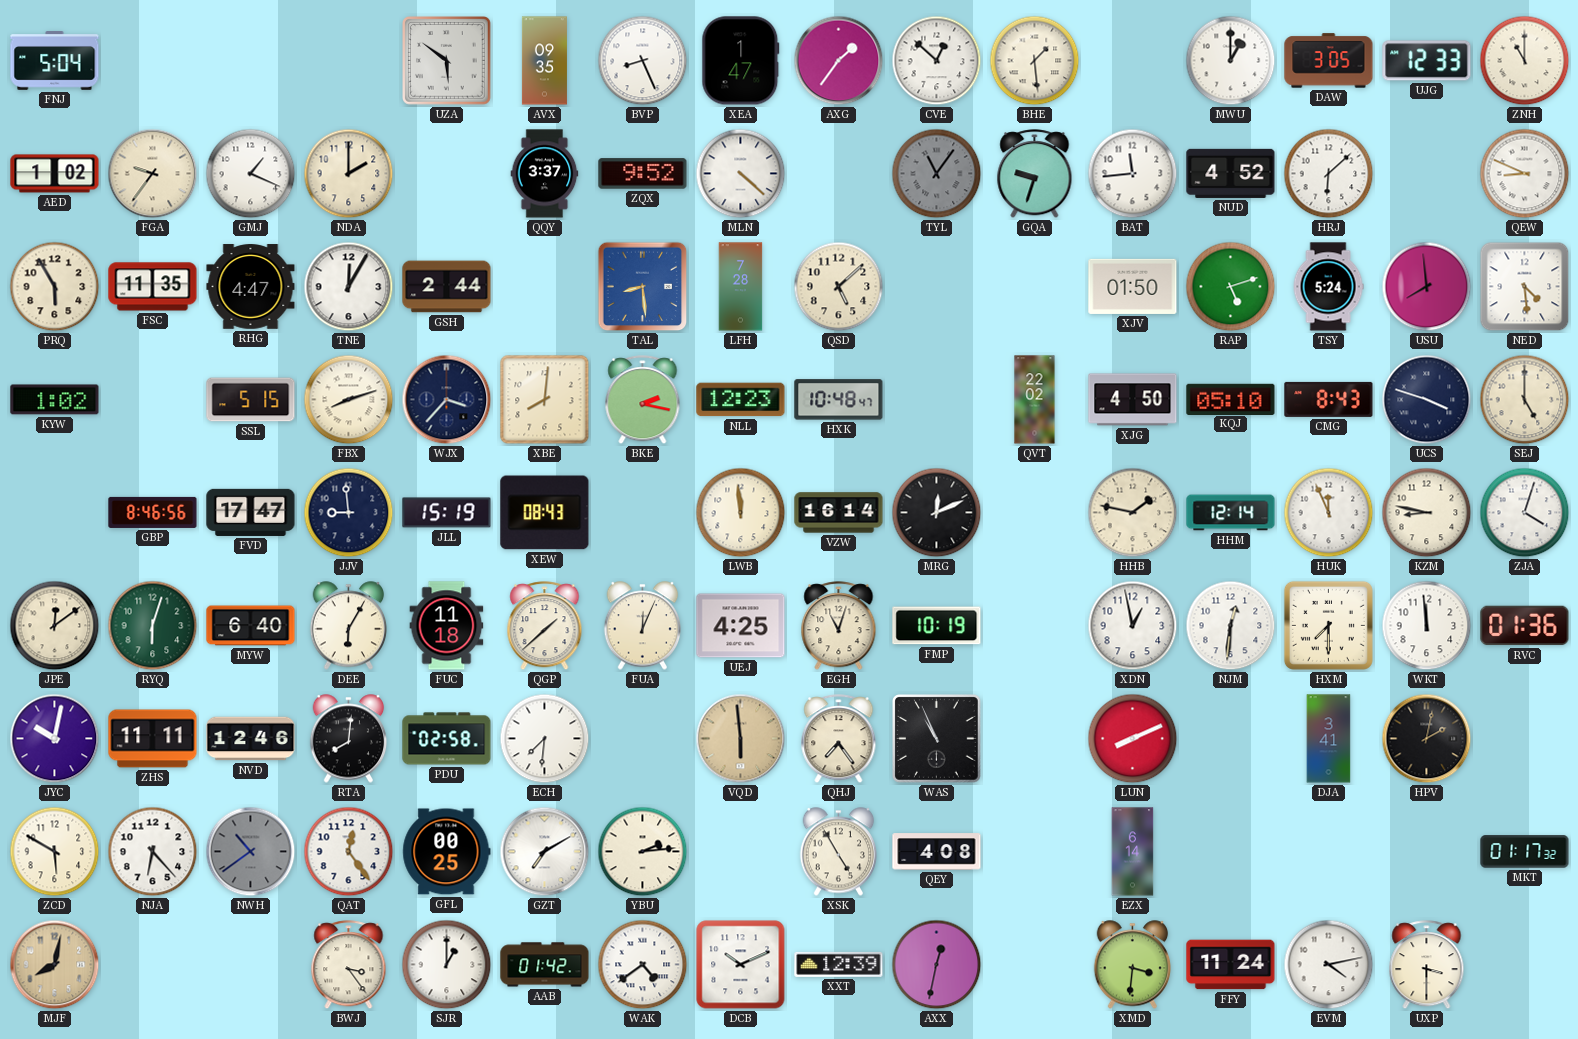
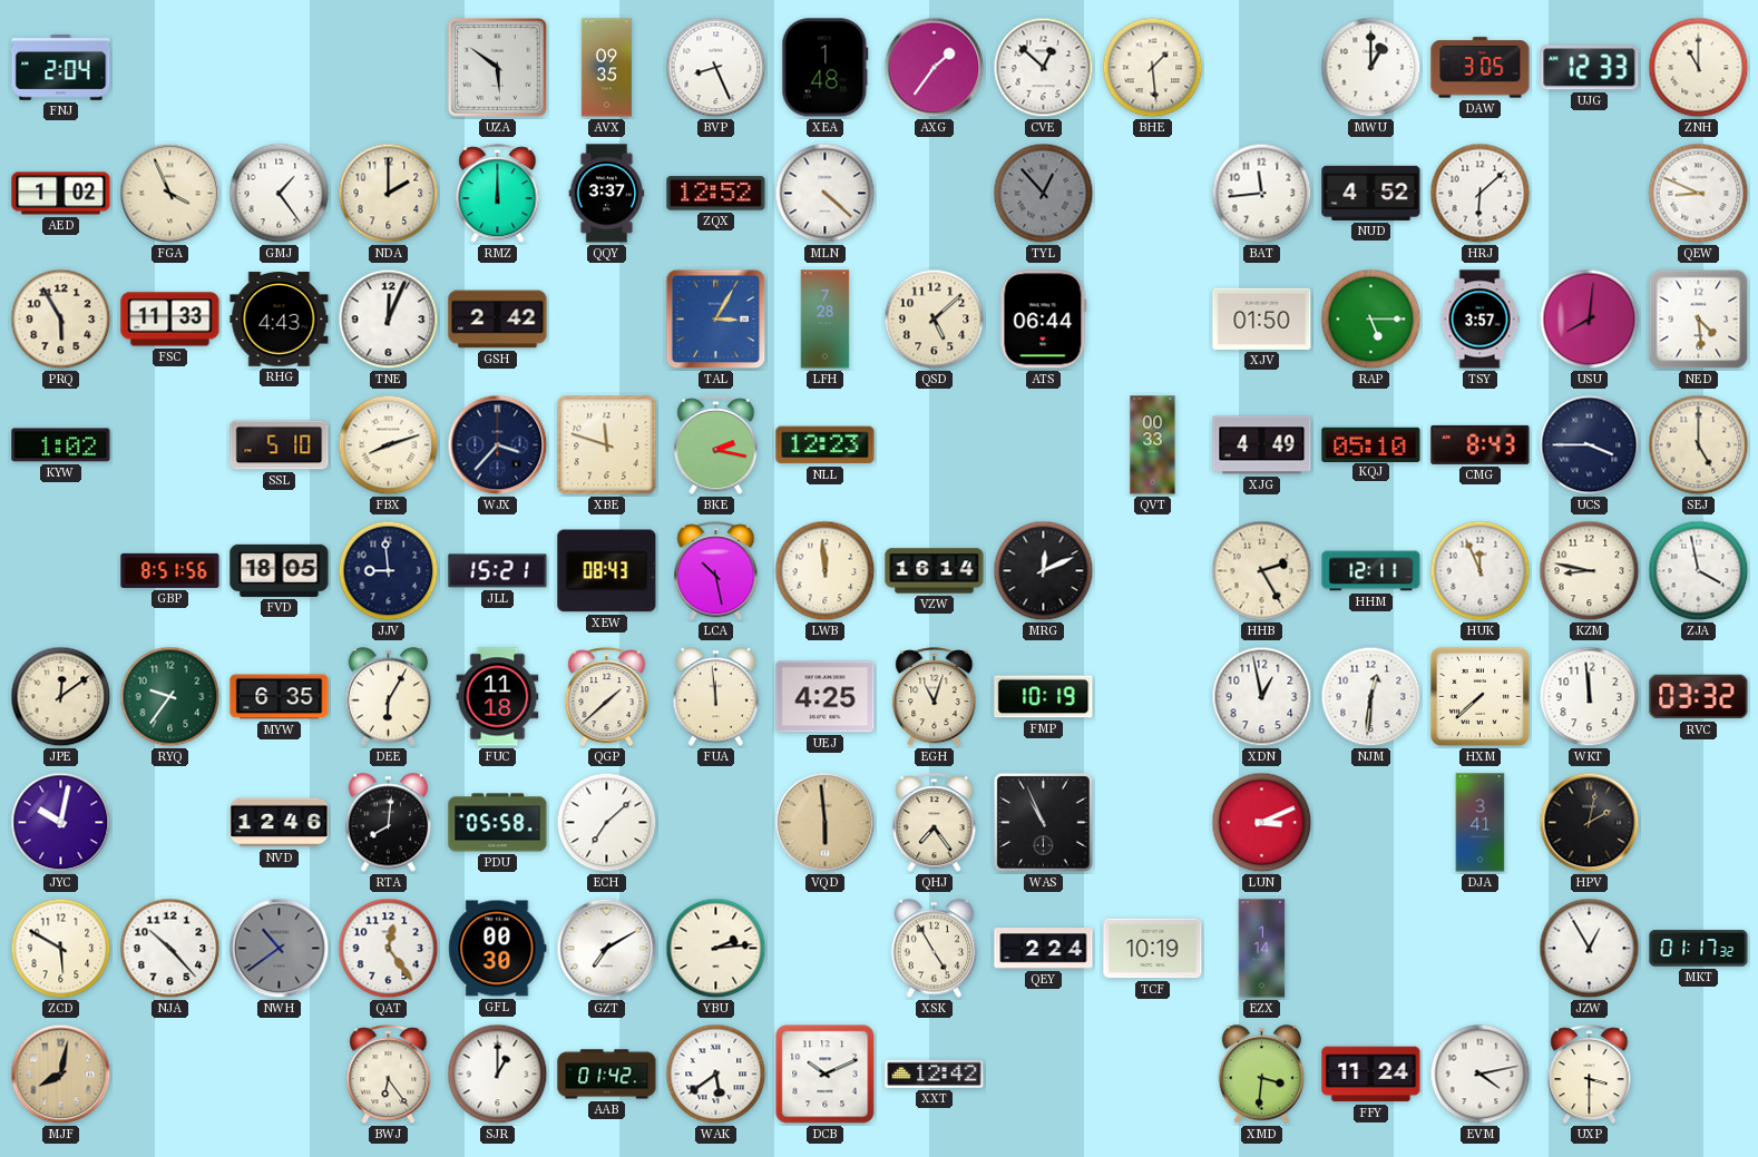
FNJ: 5:04 -> 2:04 (61, 68)
XEA: 1:47 -> 1:48 (826, 68)
FGA: 9:36 -> 3:56 (170, 194)
GMJ: 1:19 -> 1:24 (280, 194)
RMZ: none -> 12:00 (498, 194)
ZQX: 9:52 -> 12:52 (716, 194)
TYL: 11:06 -> 12:53 (1044, 194)
GQA: 9:33 -> none (1035, 174)
FSC: 11:35 -> 11:33 (170, 320)
RHG: 4:47 -> 4:43 (280, 320)
TNE: 12:05 -> 12:04 (389, 320)
GSH: 2:44 -> 2:42 (498, 320)
TAL: 8:29 -> 3:05 (716, 320)
ATS: none -> 06:44 (1044, 320)
RAP: 5:12 -> 5:15 (1371, 320)
TSY: 5:24 -> 3:57 (1479, 320)
USU: 7:59 -> 8:01 (1590, 320)
SSL: 5:15 -> 5:10 (280, 445)
XBE: 8:01 -> 11:48 (607, 445)
HXK: 10:48 -> none (839, 400)
QVT: 22:02 -> 00:33 (1153, 445)
XJG: 4:50 -> 4:49 (1262, 445)
UCS: 3:48 -> 3:45 (1590, 445)
GBP: 8:46 -> 8:51 (170, 570)
FVD: 17:47 -> 18:05 (280, 570)
JLL: 15:19 -> 15:21 (498, 571)
LCA: none -> 10:28 (716, 571)
HHB: 1:47 -> 2:25 (1262, 571)
HHM: 12:14 -> 12:11 (1371, 571)
ZJA: 4:03 -> 3:58 (1699, 571)
RYQ: 6:03 -> 9:36 (170, 697)
MYW: 6:40 -> 6:35 (280, 697)
FUA: 12:04 -> 11:59 (716, 697)
HXM: 7:30 -> 7:38 (1479, 696)
RVC: 01:36 -> 03:32 (1699, 697)
ZHS: 11:11 -> none (153, 739)
PDU: 02:58 -> 05:58 (498, 823)
ECH: 7:31 -> 7:08 (607, 823)
LUN: 8:11 -> 3:11 (1262, 823)
NJA: 6:23 -> 10:23 (170, 949)
GFL: 00:25 -> 00:30 (498, 949)
QEY: 4:08 -> 2:24 (1044, 949)
TCF: none -> 10:19 (1153, 949)
EZX: 6:14 -> 1:14 (1262, 949)
JZW: none -> 12:55 (1590, 949)
BWJ: 3:24 -> 6:24 (389, 1075)
WAK: 4:39 -> 5:39 (716, 1075)
XXT: 12:39 -> 12:42 (935, 1073)
AXX: 12:32 -> none (937, 965)
